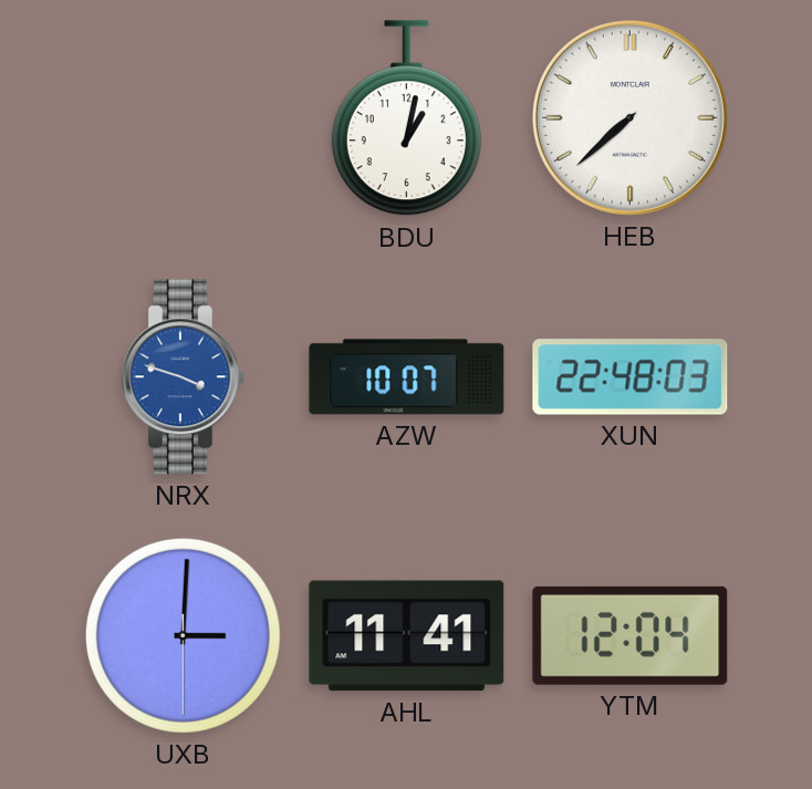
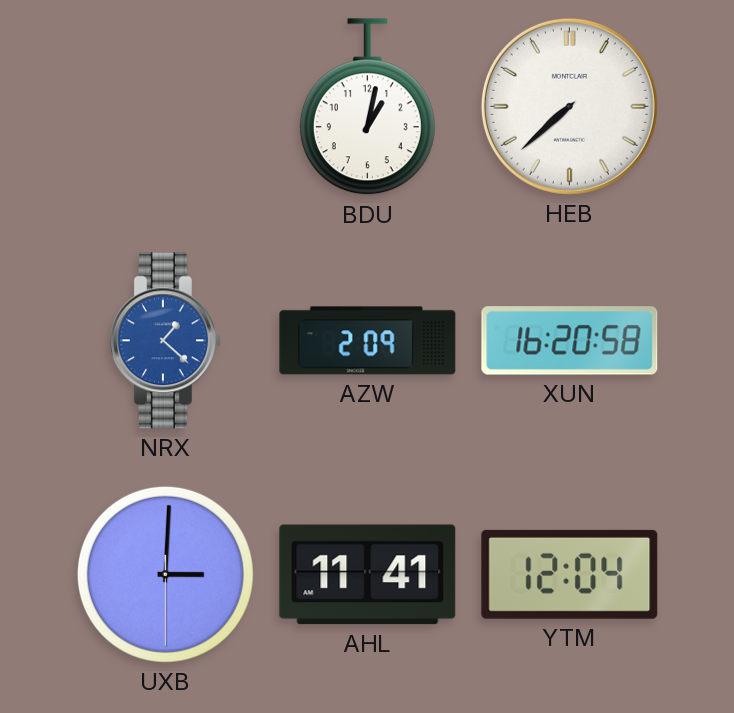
NRX: 3:48 -> 1:22 (165, 341)
AZW: 10:07 -> 2:09 (368, 341)
XUN: 22:48 -> 16:20 (570, 341)
